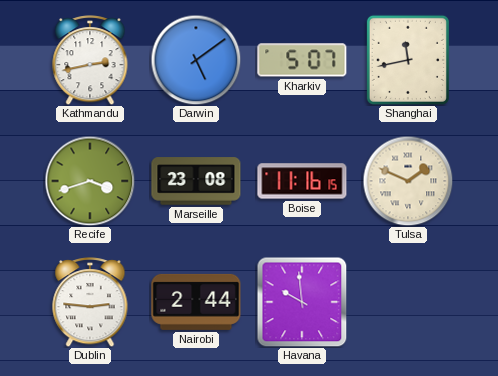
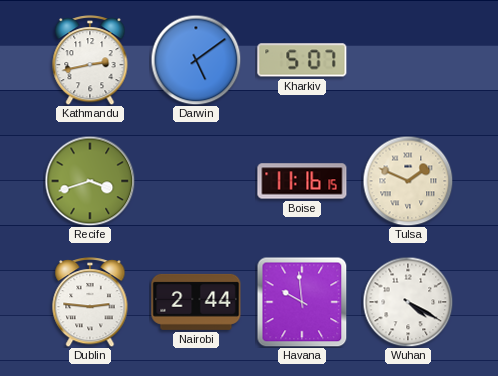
Shanghai: 11:43 -> none (408, 60)
Marseille: 23:08 -> none (196, 181)
Wuhan: none -> 4:20 (408, 302)
